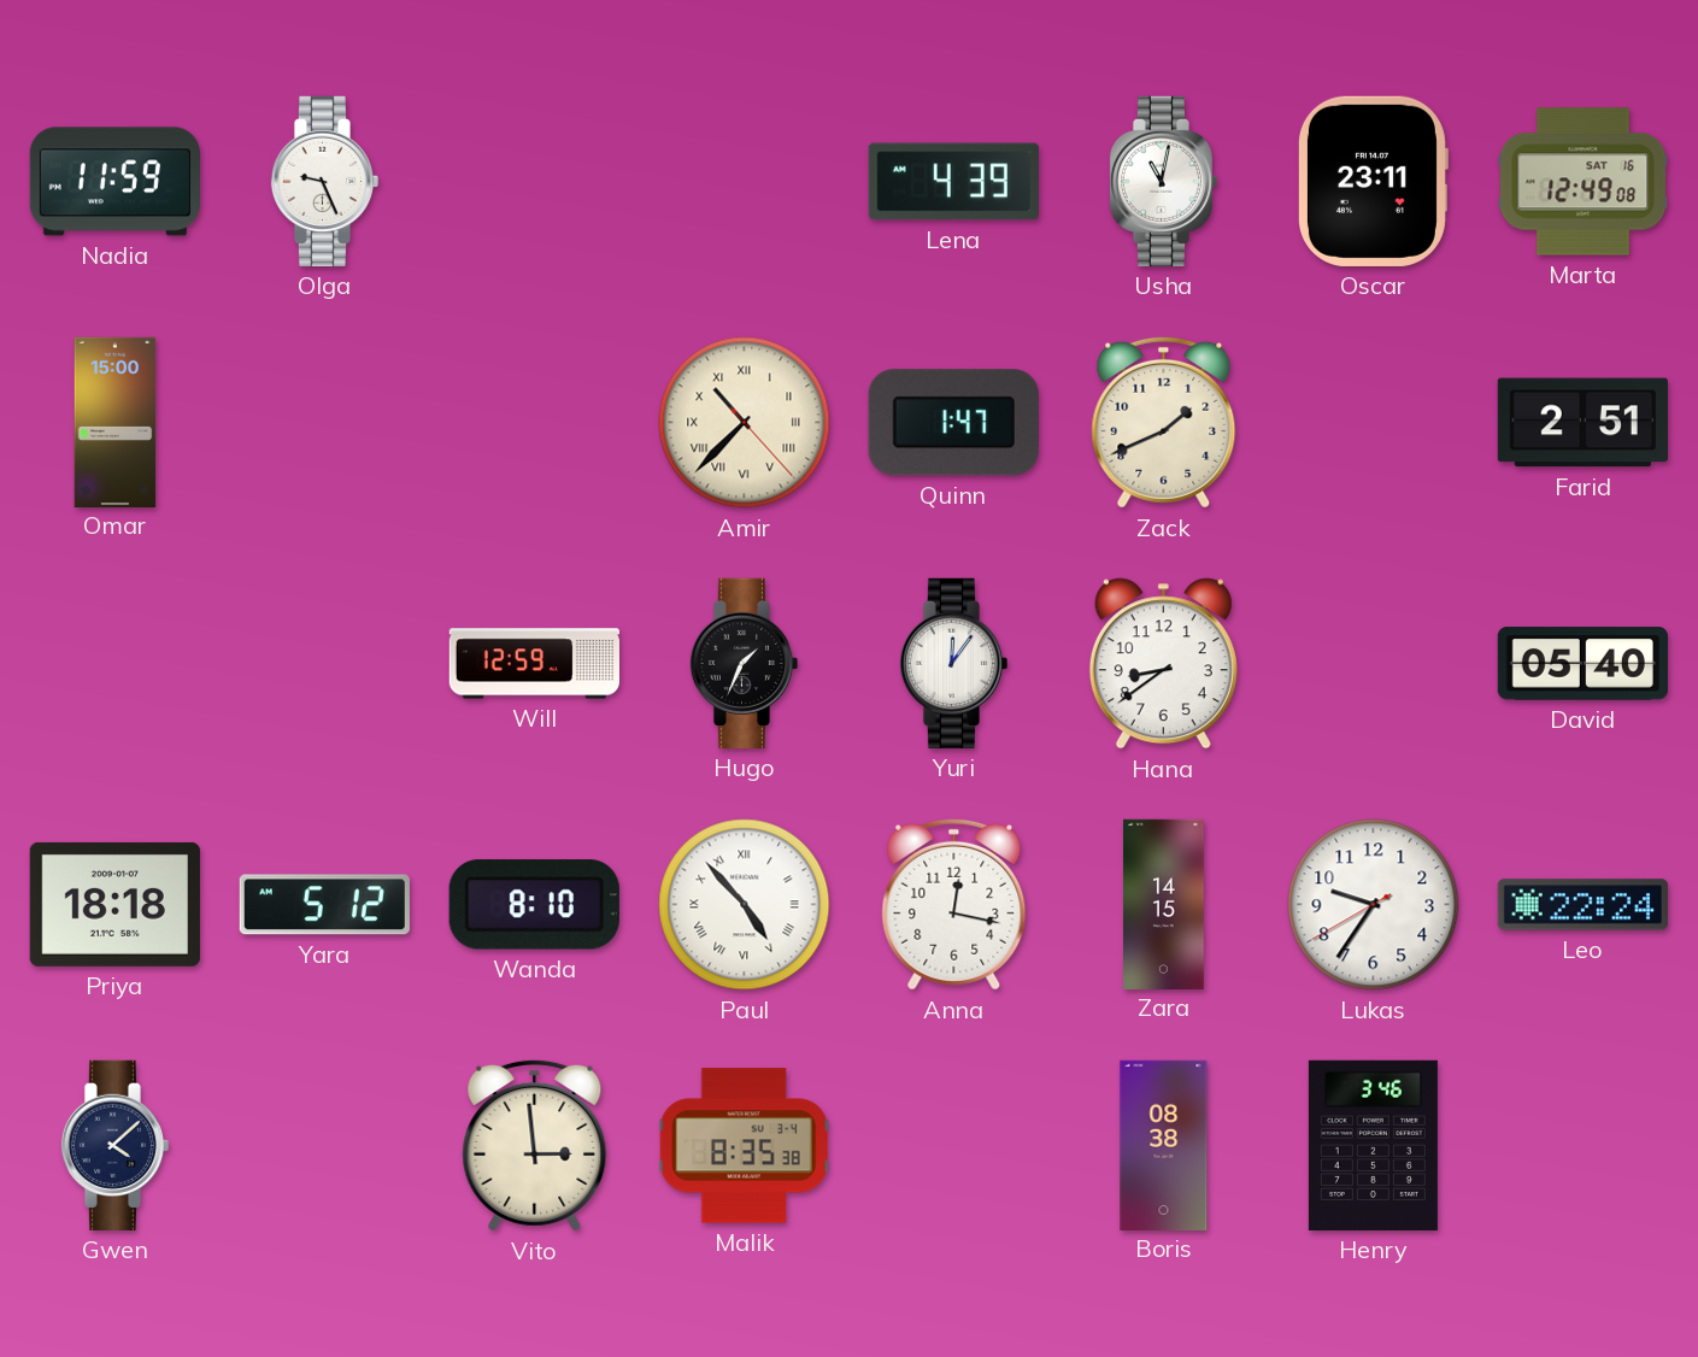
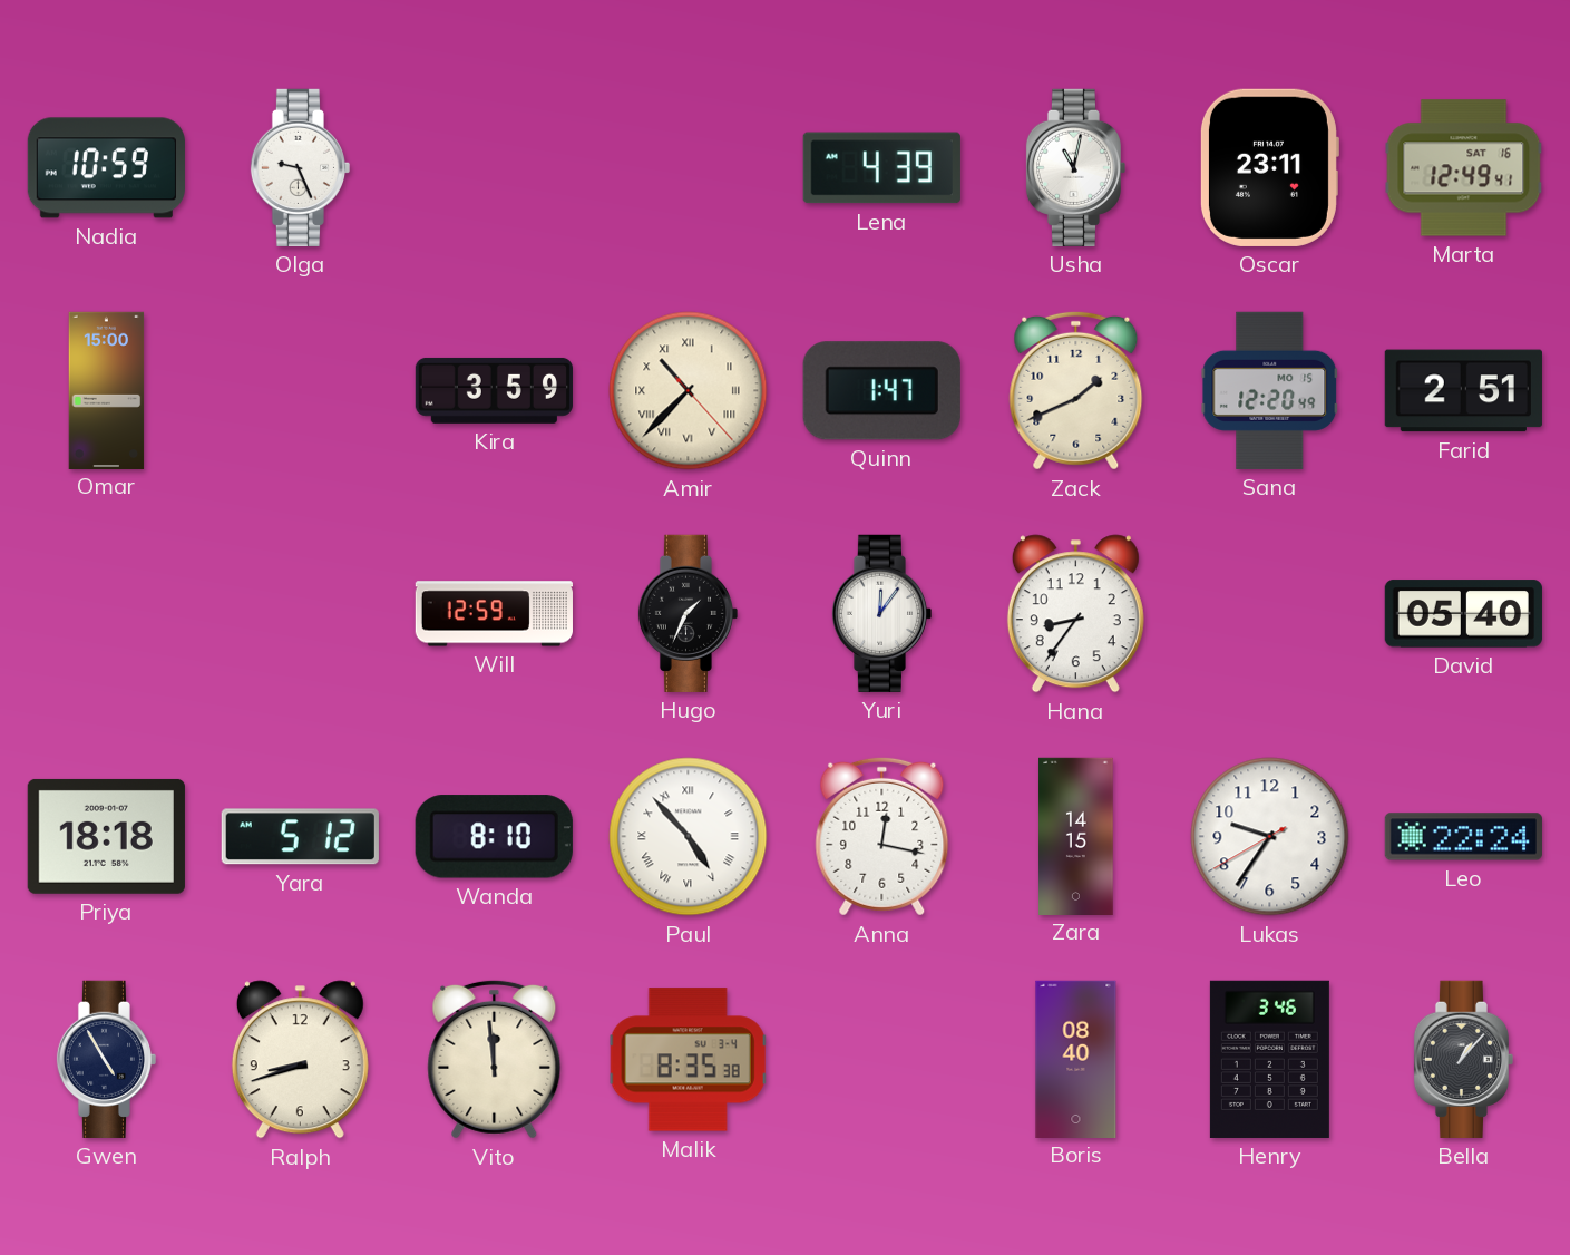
Nadia: 11:59 -> 10:59 (106, 168)
Marta: 12:49:08 -> 12:49:41 (1464, 168)
Kira: none -> 3:59 (494, 390)
Sana: none -> 12:20 (1270, 390)
Hana: 8:39 -> 8:36 (1075, 614)
Gwen: 4:08 -> 4:55 (106, 1059)
Ralph: none -> 8:42 (300, 1060)
Vito: 2:59 -> 11:59 (495, 1059)
Boris: 08:38 -> 08:40 (1076, 1059)
Bella: none -> 1:07 (1463, 1059)
